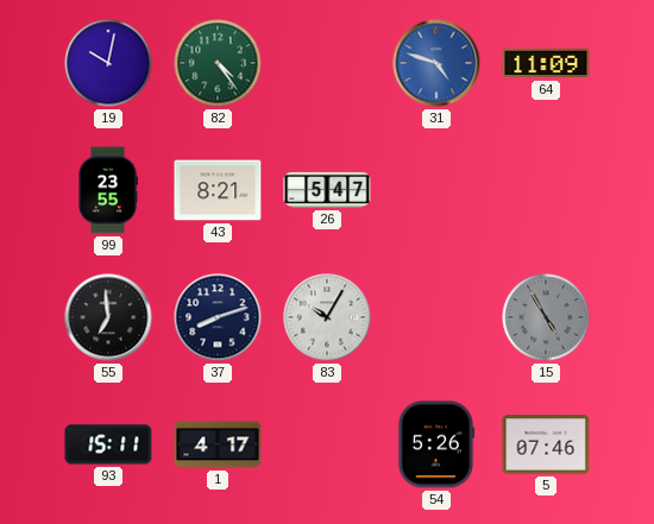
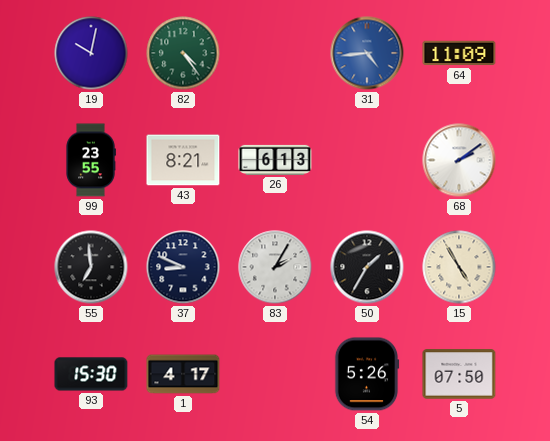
31: 4:48 -> 4:44 (367, 53)
26: 5:47 -> 6:13 (275, 160)
68: none -> 2:09 (459, 160)
37: 8:12 -> 8:49 (183, 267)
83: 10:05 -> 2:05 (275, 267)
50: none -> 1:35 (367, 267)
15 dial: grey -> cream (459, 267)
93: 15:11 -> 15:30 (91, 374)
5: 07:46 -> 07:50 (459, 374)
